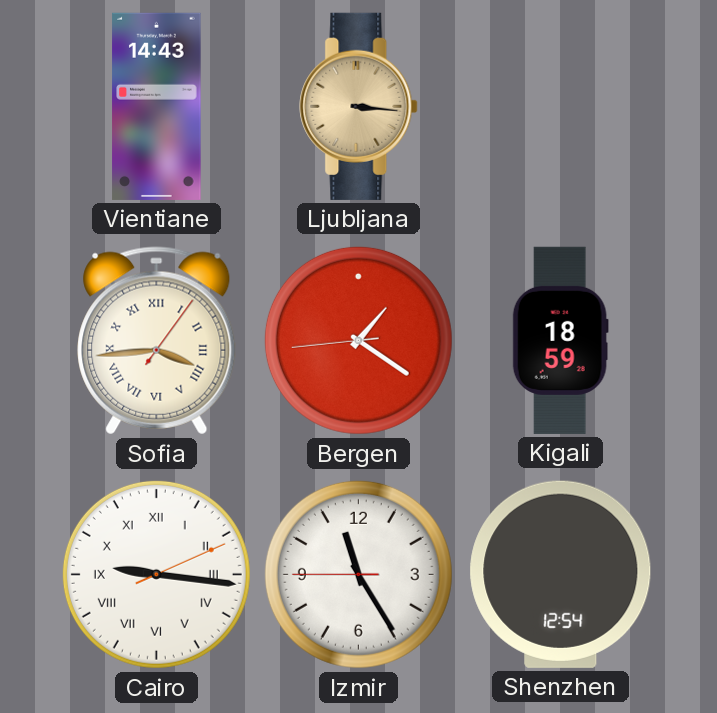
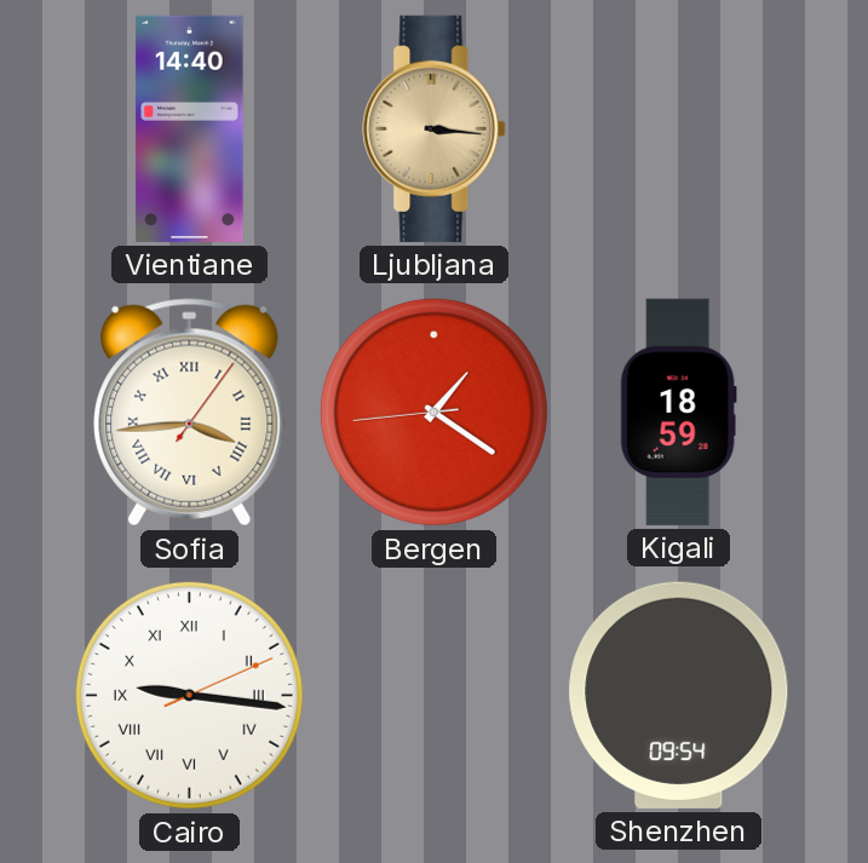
Vientiane: 14:43 -> 14:40 (190, 128)
Izmir: 11:24 -> none (358, 574)
Shenzhen: 12:54 -> 09:54 (679, 695)
